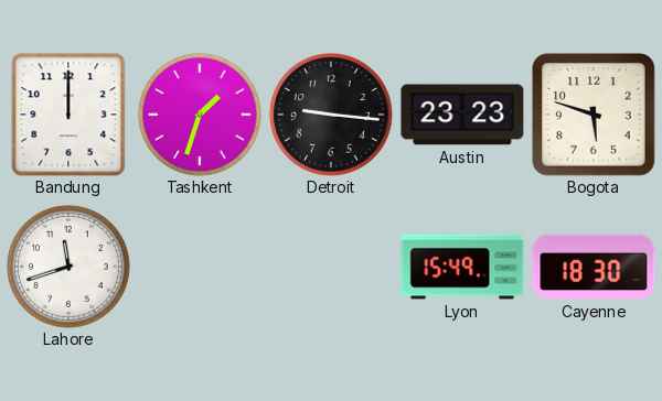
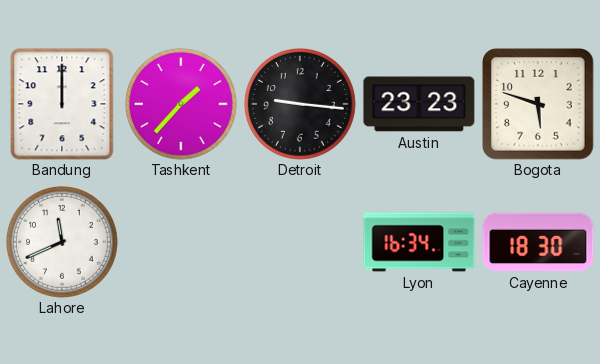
Tashkent: 1:33 -> 1:37 (181, 104)
Lahore: 11:42 -> 11:41 (62, 242)
Lyon: 15:49 -> 16:34 (419, 242)
